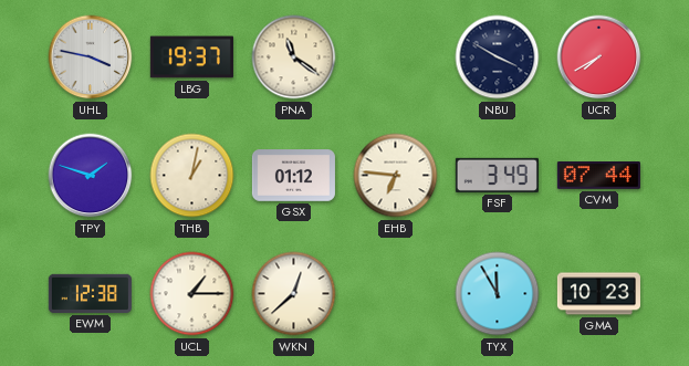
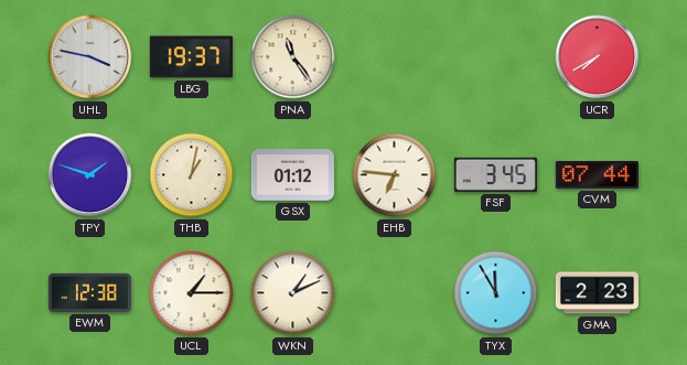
PNA: 11:21 -> 11:24 (293, 57)
NBU: 3:50 -> none (498, 57)
FSF: 3:49 -> 3:45 (495, 174)
WKN: 12:38 -> 1:11 (293, 293)
GMA: 10:23 -> 2:23 (597, 293)
